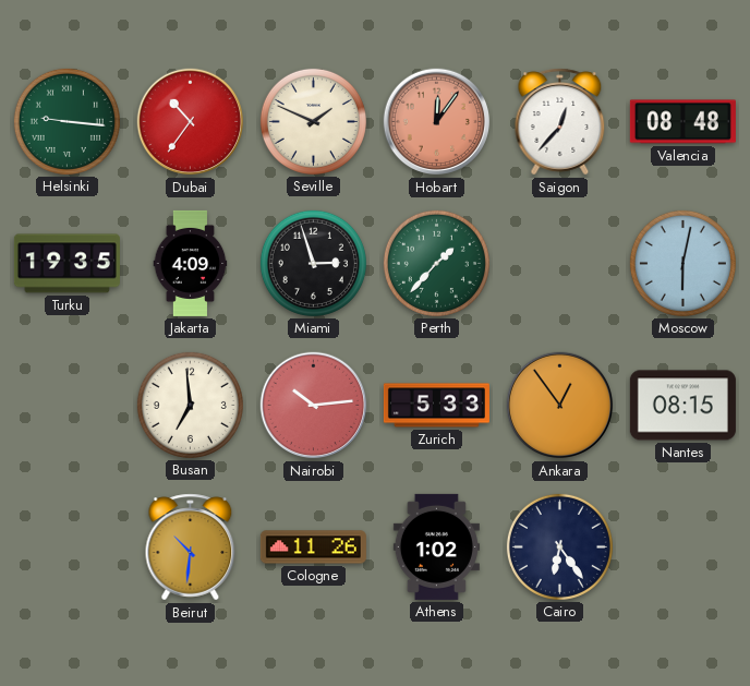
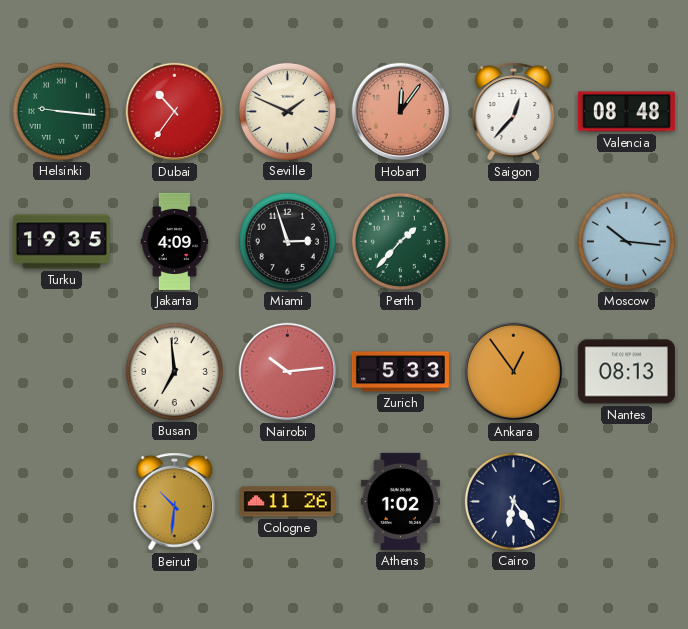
Moscow: 6:02 -> 10:16 (626, 241)
Nantes: 08:15 -> 08:13 (626, 372)
